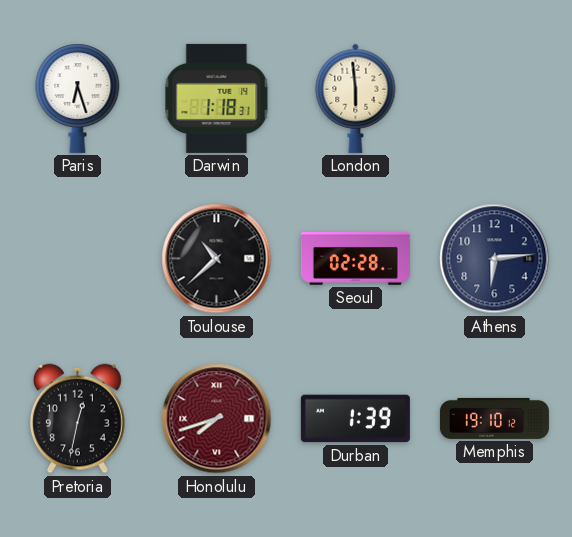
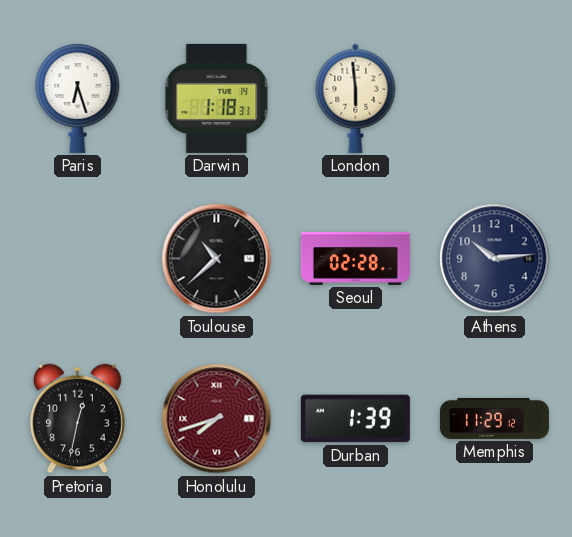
Athens: 6:14 -> 10:14 (495, 259)
Memphis: 19:10 -> 11:29 (494, 418)
